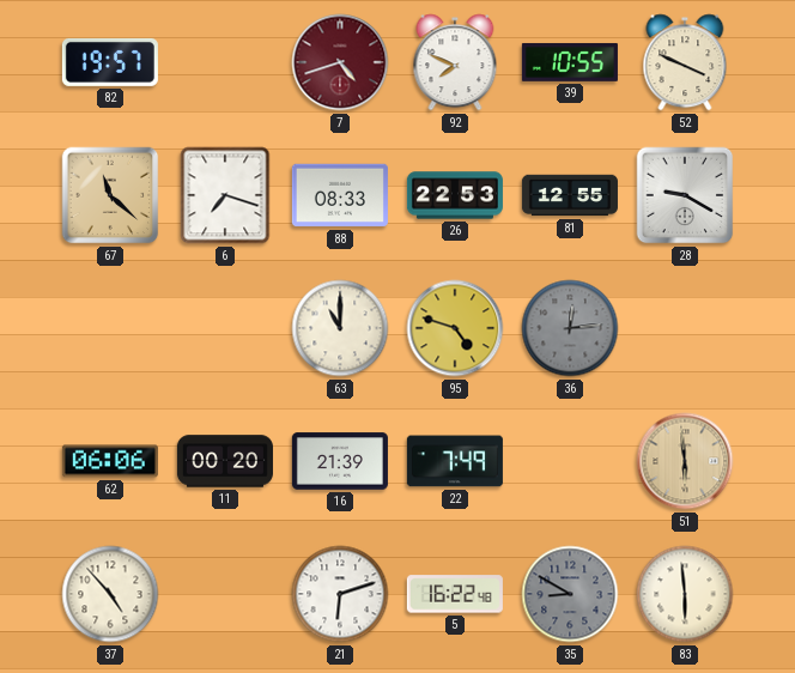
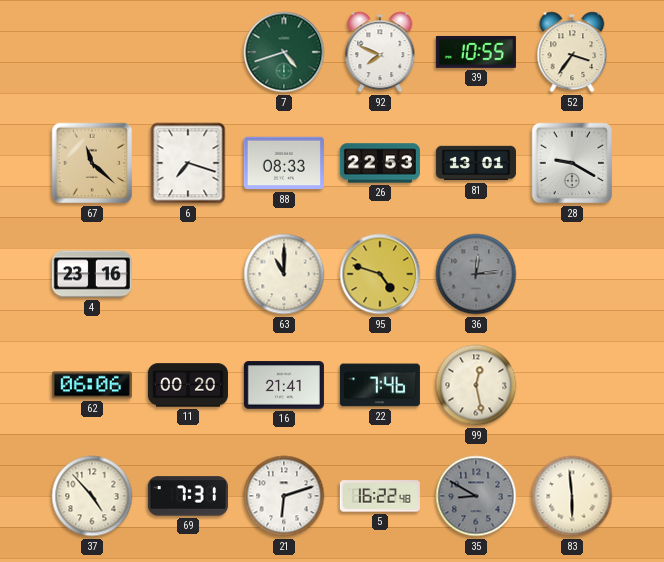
82: 19:57 -> none (110, 62)
7 dial: burgundy -> green (284, 52)
52: 3:49 -> 3:36 (572, 52)
81: 12:55 -> 13:01 (476, 163)
4: none -> 23:16 (92, 274)
16: 21:39 -> 21:41 (284, 385)
22: 7:49 -> 7:46 (380, 385)
99: none -> 12:28 (476, 385)
51: 5:59 -> none (685, 461)
69: none -> 7:31 (188, 496)
